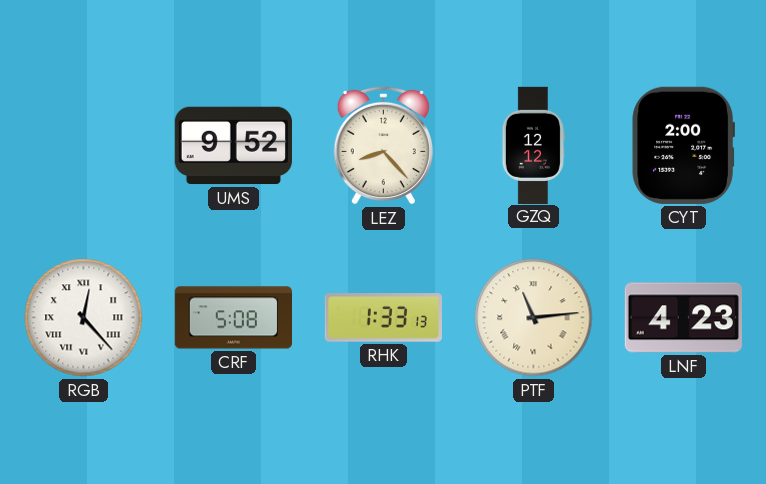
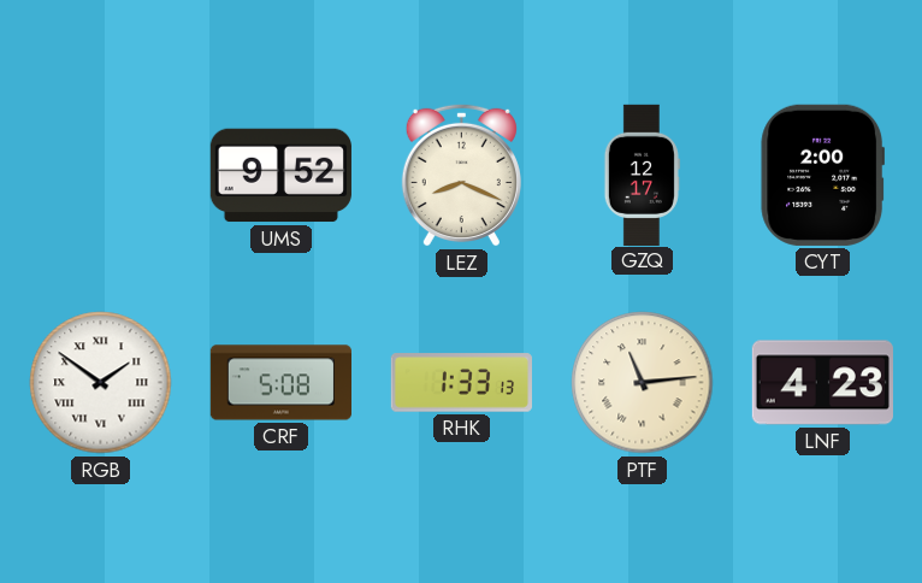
LEZ: 8:23 -> 8:19 (461, 175)
GZQ: 12:12 -> 12:17 (642, 175)
RGB: 12:23 -> 1:51 (101, 383)
